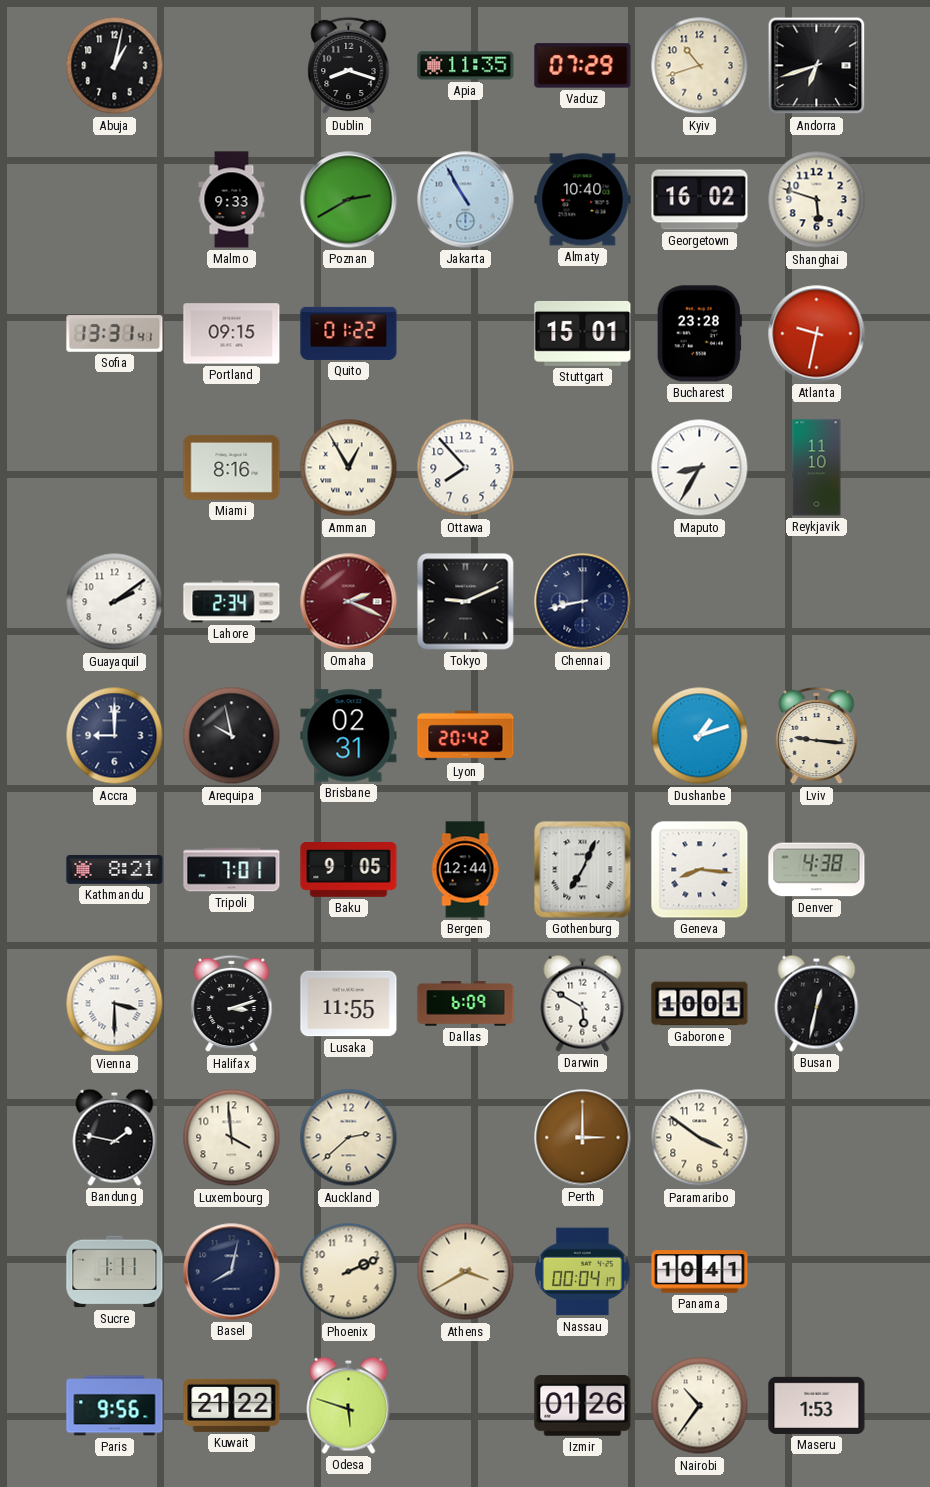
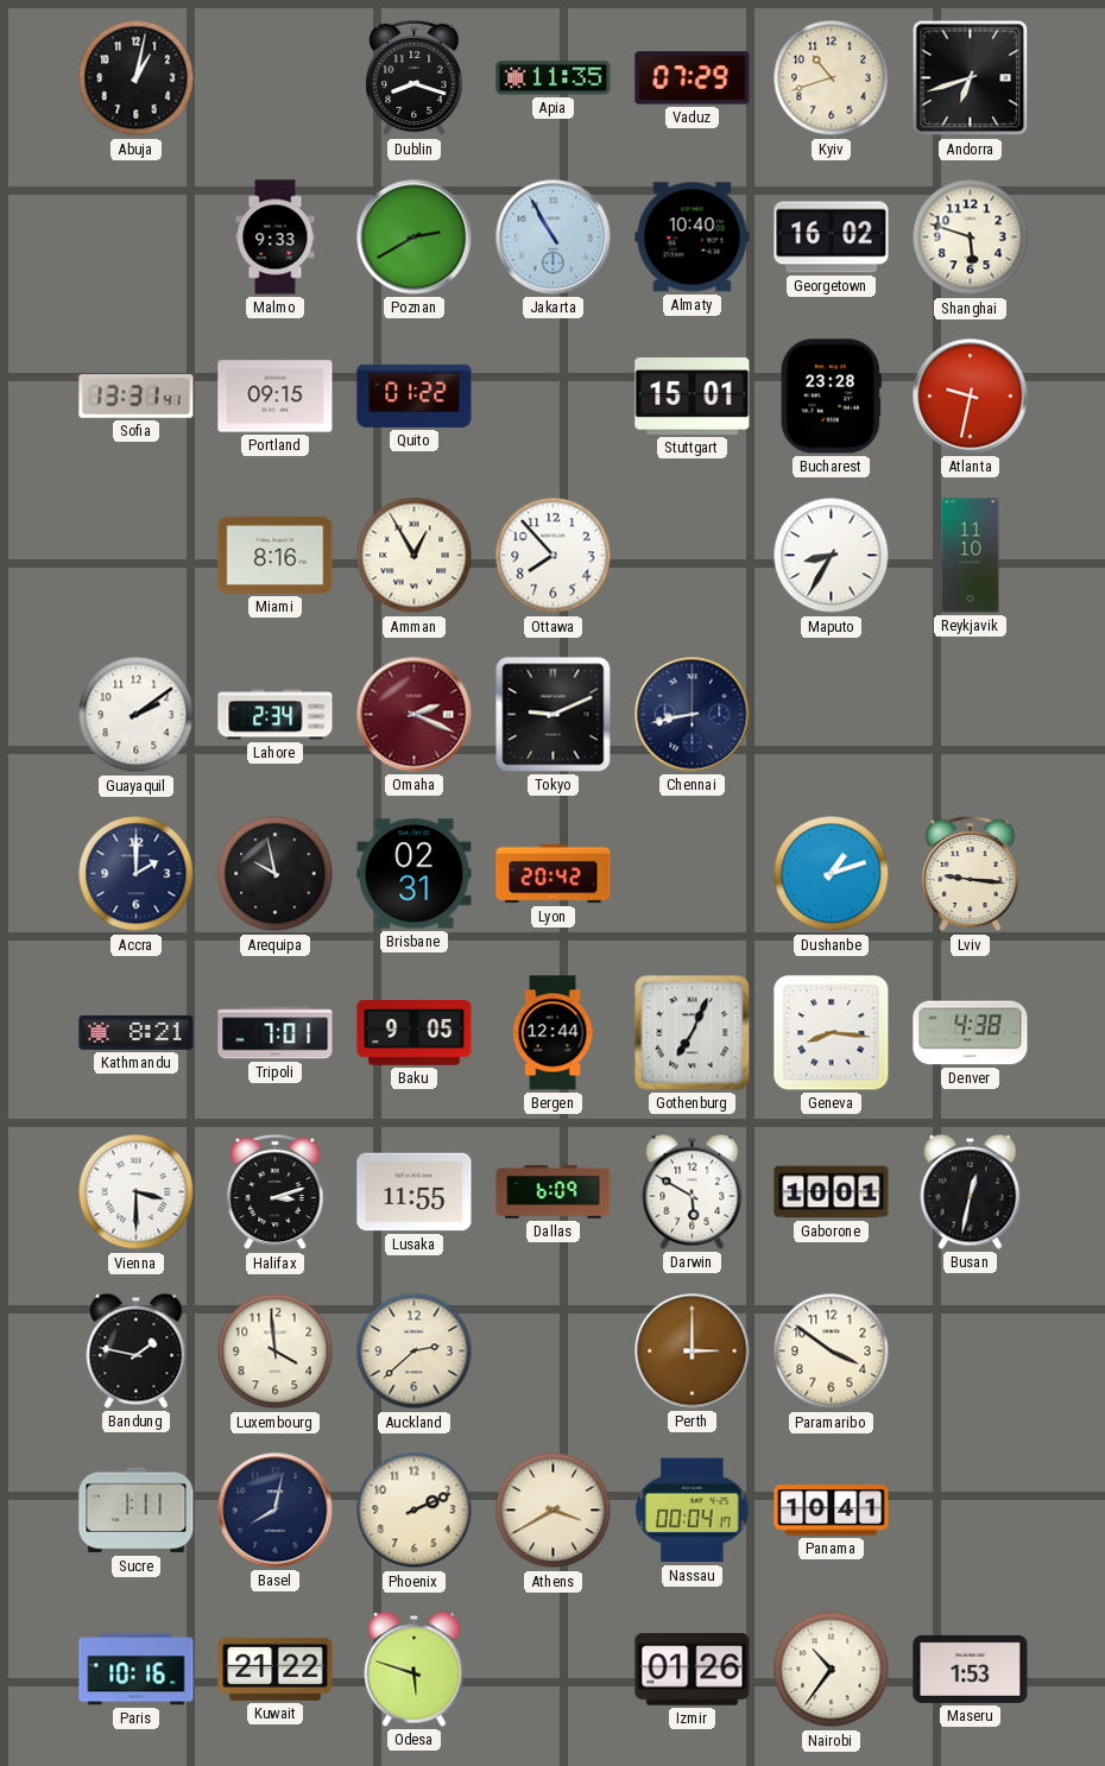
Accra: 9:00 -> 2:00 (137, 874)
Paris: 9:56 -> 10:16 (137, 1670)
